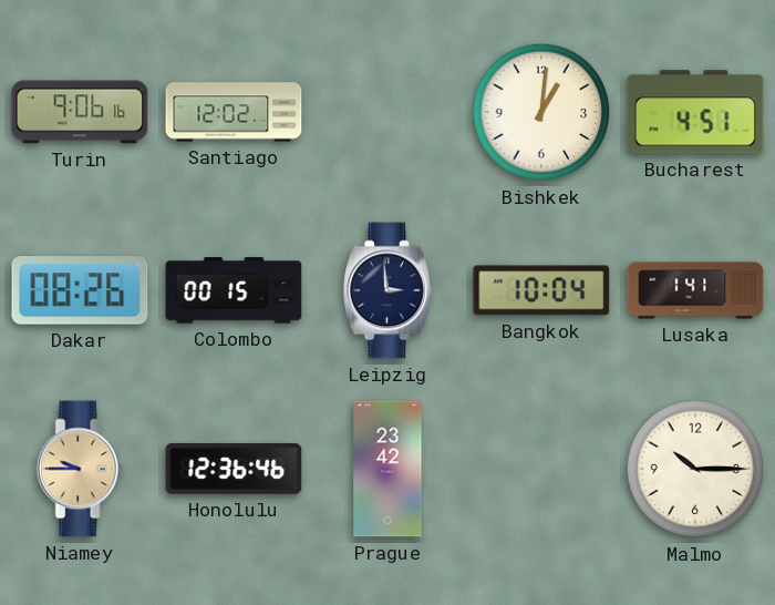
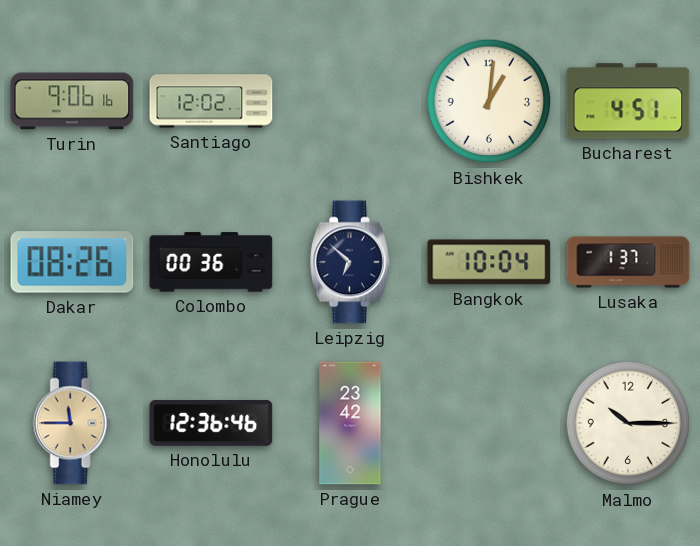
Colombo: 00:15 -> 00:36 (211, 262)
Leipzig: 2:59 -> 6:52 (351, 262)
Lusaka: 1:41 -> 1:37 (628, 262)
Niamey: 9:45 -> 11:45 (72, 423)
